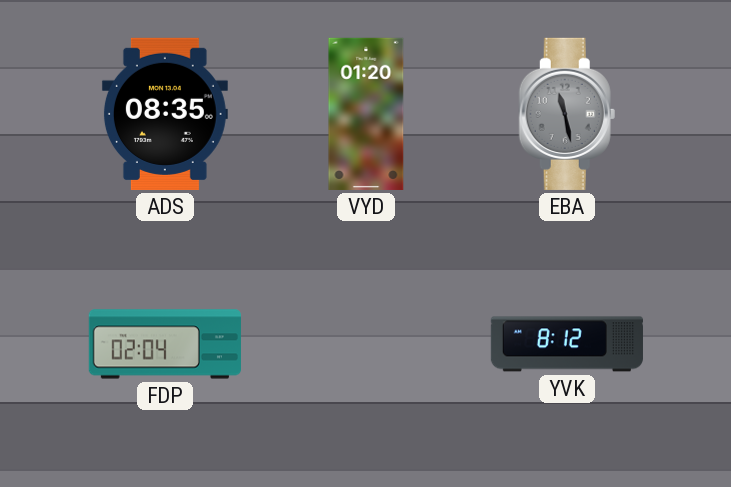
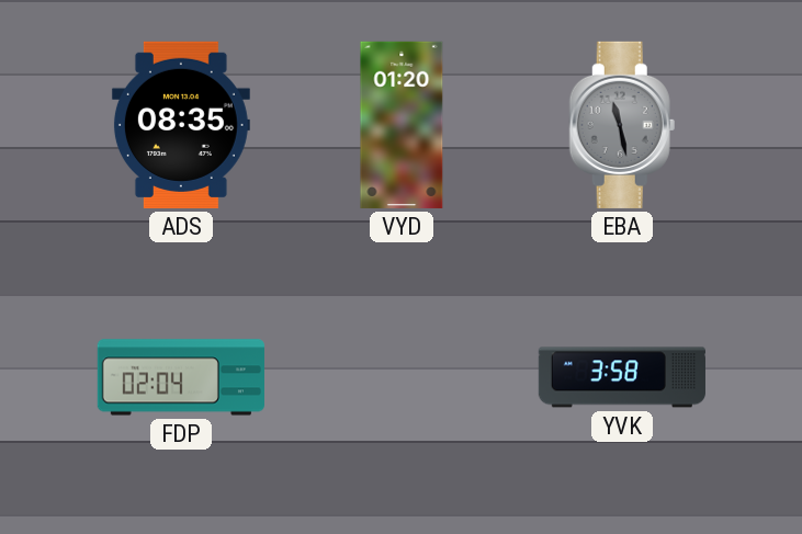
YVK: 8:12 -> 3:58 (622, 377)
